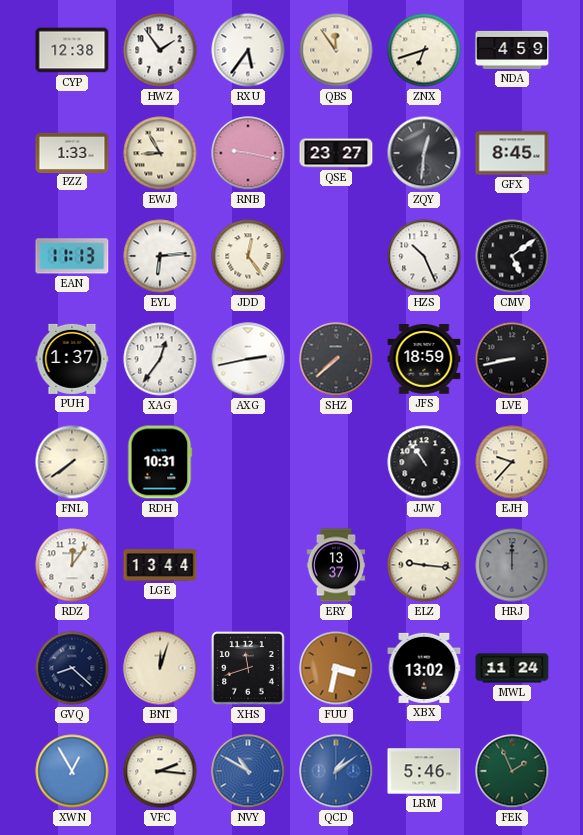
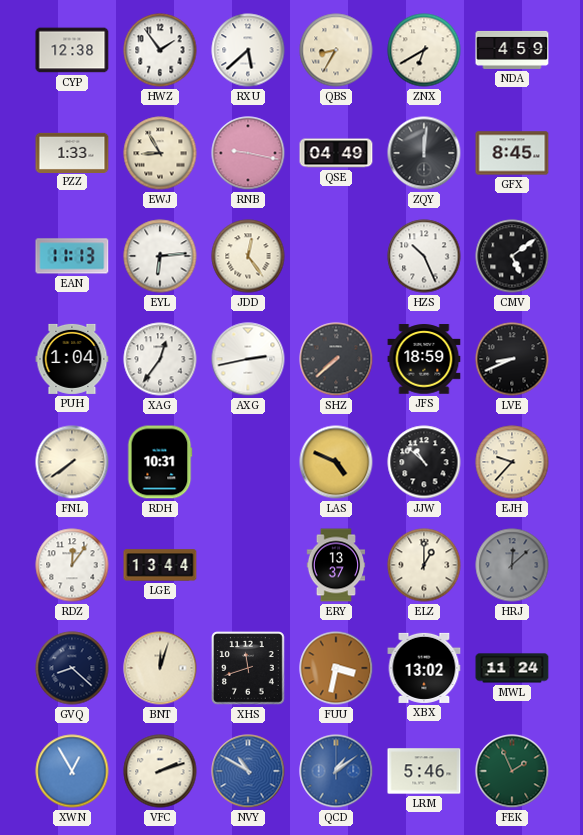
RXU: 5:36 -> 5:38 (248, 50)
QBS: 11:54 -> 8:35 (336, 50)
ZNX: 6:42 -> 6:40 (424, 50)
QSE: 23:27 -> 04:49 (336, 153)
ZQY: 12:31 -> 12:01 (424, 153)
PUH: 1:37 -> 1:04 (72, 359)
LVE: 8:43 -> 8:41 (512, 359)
LAS: none -> 4:49 (336, 462)
JJW: 10:54 -> 10:52 (424, 462)
ELZ: 9:16 -> 1:00 (424, 565)
HRJ: 12:00 -> 12:08 (512, 565)
VFC: 2:16 -> 2:12 (160, 771)
